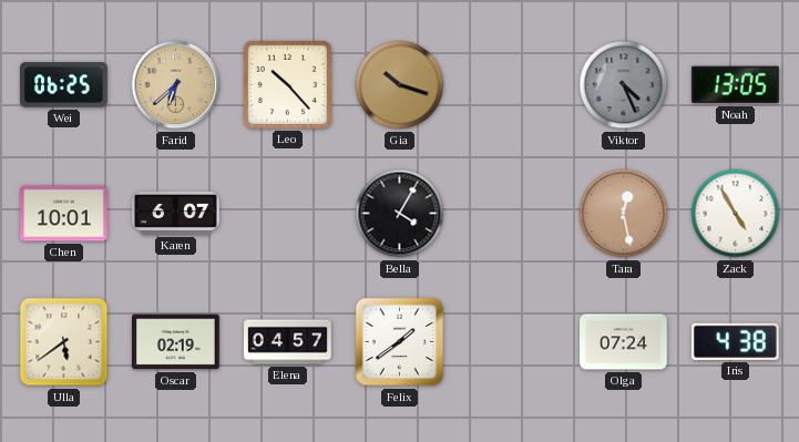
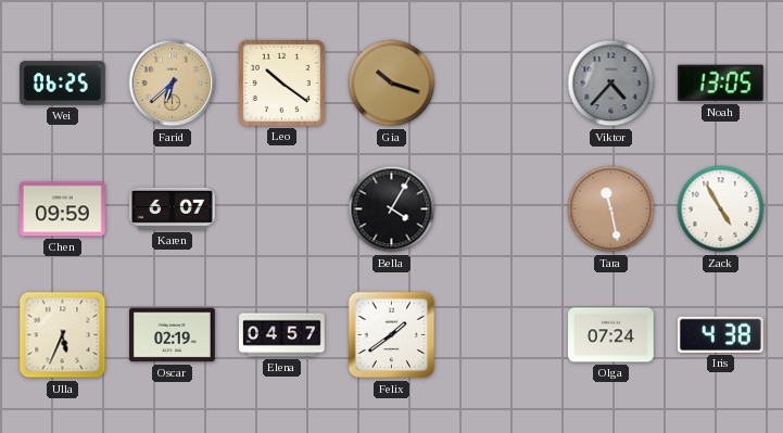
Leo: 10:23 -> 10:21 (281, 82)
Viktor: 4:26 -> 4:37 (611, 84)
Chen: 10:01 -> 09:59 (63, 209)
Tara: 12:28 -> 11:28 (611, 209)
Ulla: 5:39 -> 5:34 (63, 335)
